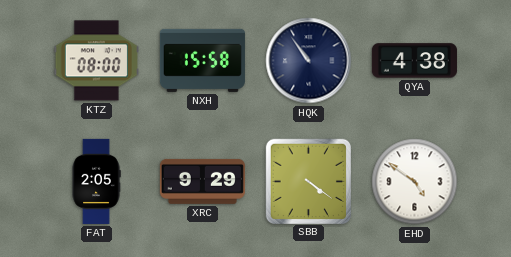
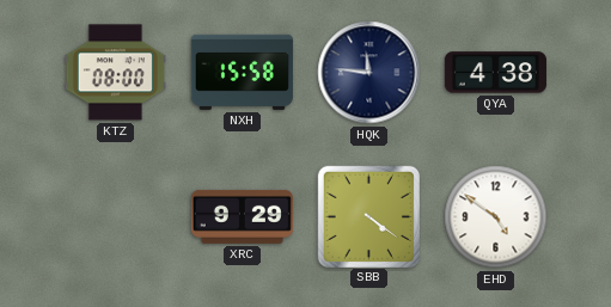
HQK: 10:54 -> 11:46 (369, 73)
FAT: 2:05 -> none (96, 181)
